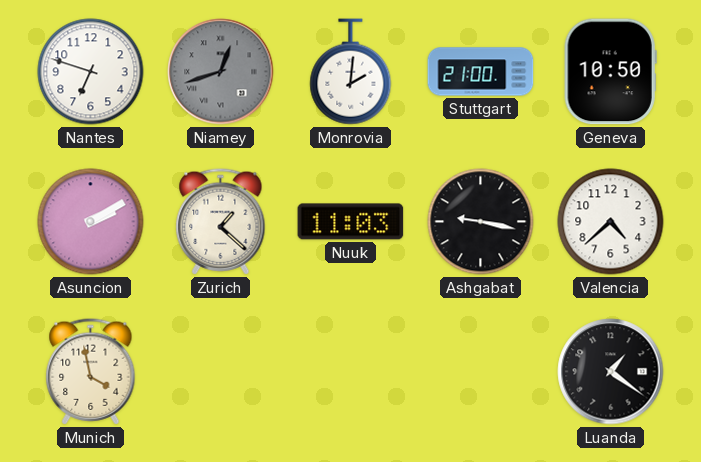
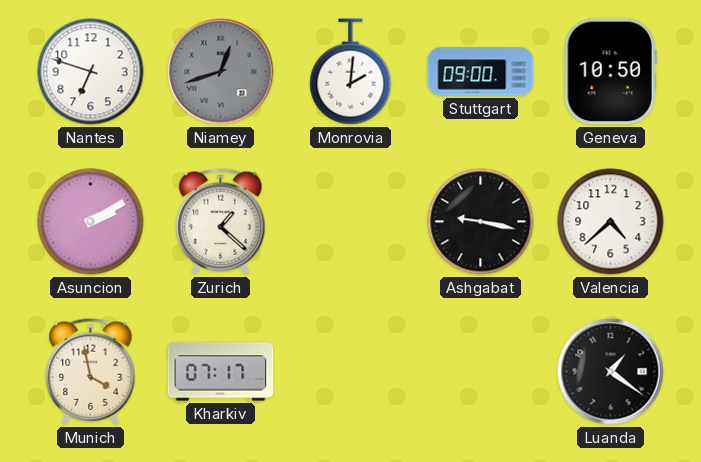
Stuttgart: 21:00 -> 09:00 (481, 72)
Nuuk: 11:03 -> none (351, 222)
Kharkiv: none -> 07:17 (221, 372)
